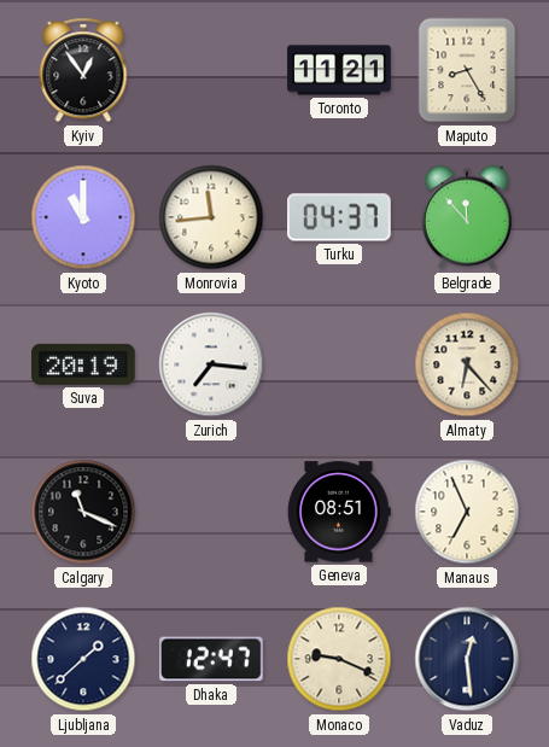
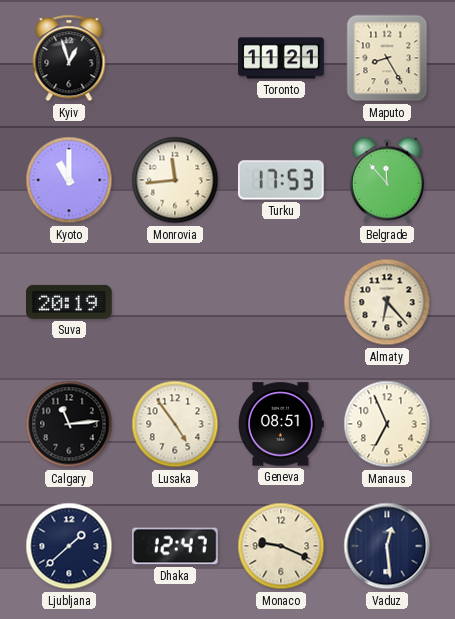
Kyiv: 12:54 -> 12:57 (69, 58)
Turku: 04:37 -> 17:53 (282, 180)
Zurich: 7:16 -> none (211, 364)
Calgary: 11:19 -> 11:14 (69, 424)
Lusaka: none -> 4:54 (175, 424)
